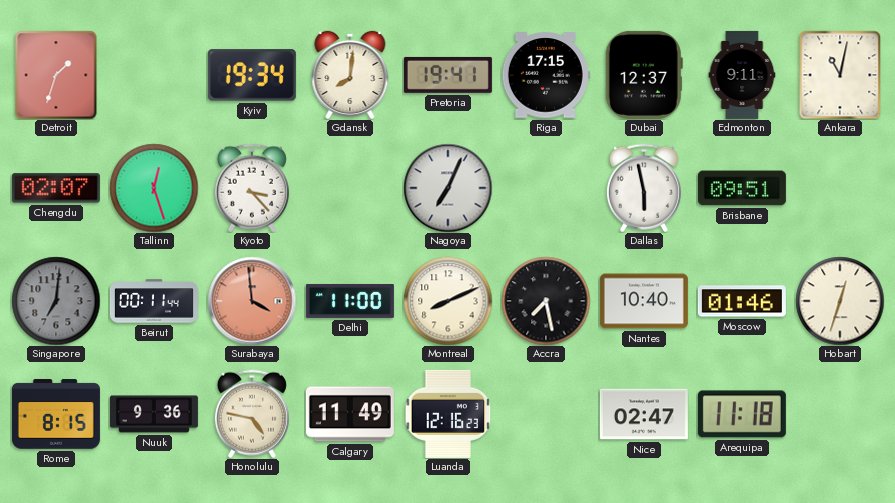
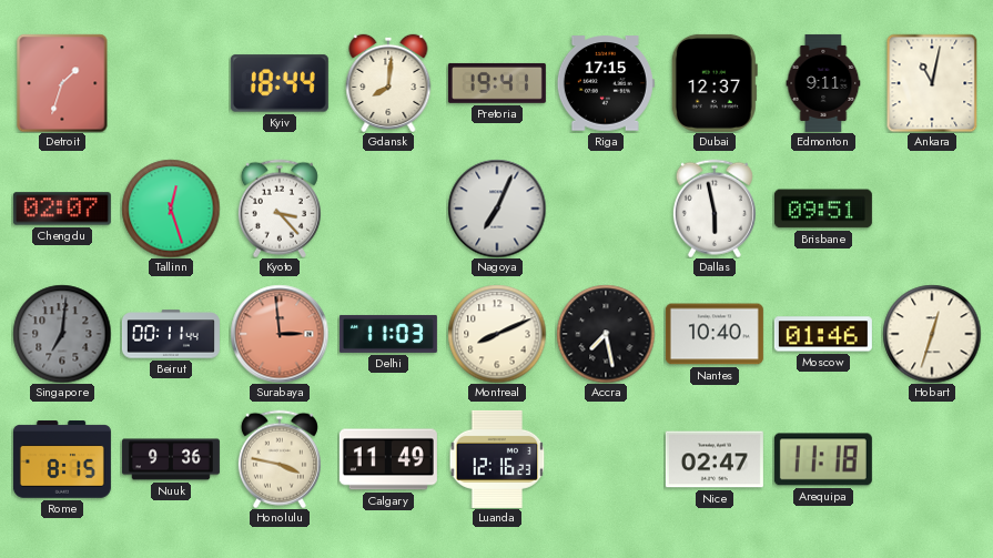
Kyiv: 19:34 -> 18:44 (280, 83)
Surabaya: 3:59 -> 2:59 (280, 334)
Delhi: 11:00 -> 11:03 (388, 334)
Honolulu: 4:47 -> 3:47 (280, 459)
